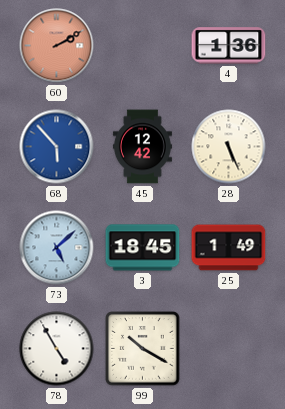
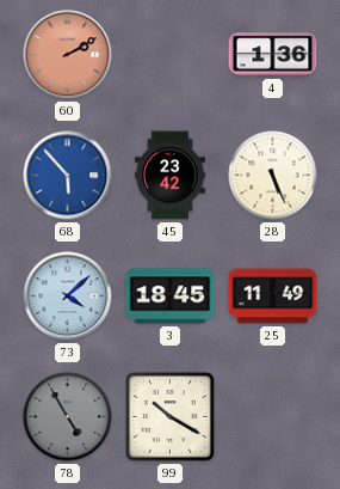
45: 12:42 -> 23:42 (169, 176)
73: 5:08 -> 4:08 (68, 297)
25: 1:49 -> 11:49 (273, 297)
78 dial: white -> grey (68, 417)
